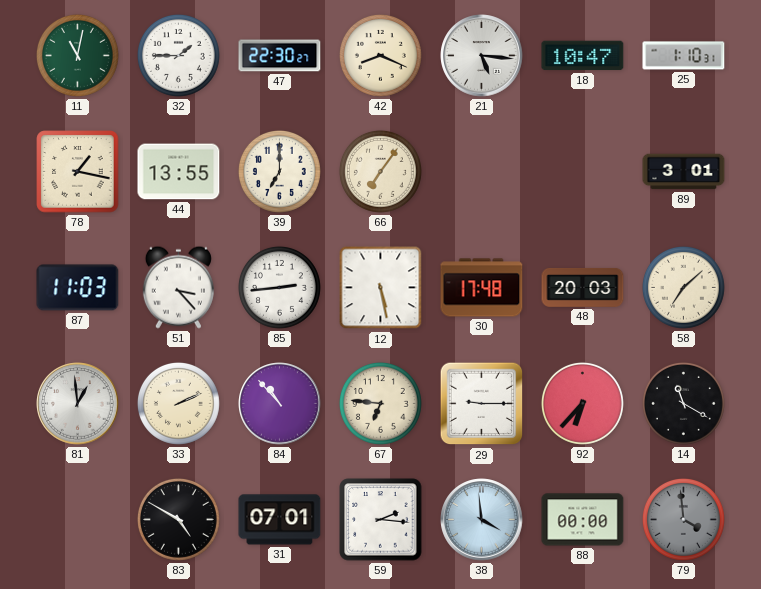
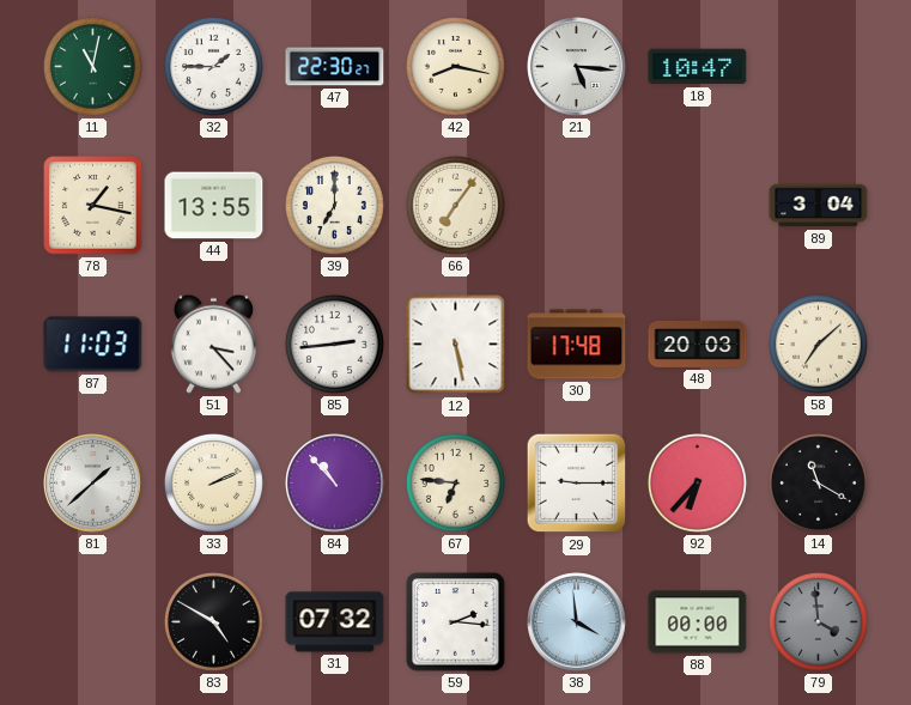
42: 8:19 -> 8:17 (455, 66)
25: 1:10 -> none (684, 56)
89: 3:01 -> 3:04 (819, 206)
81: 12:59 -> 1:38 (93, 484)
31: 07:01 -> 07:32 (335, 622)
